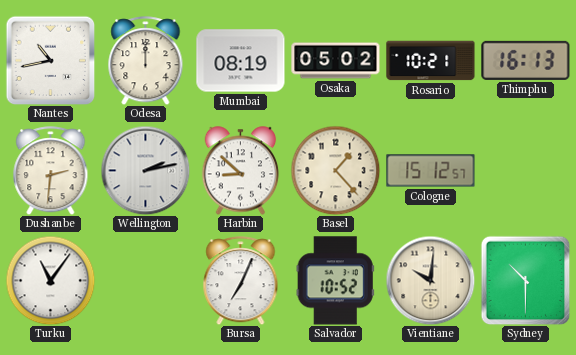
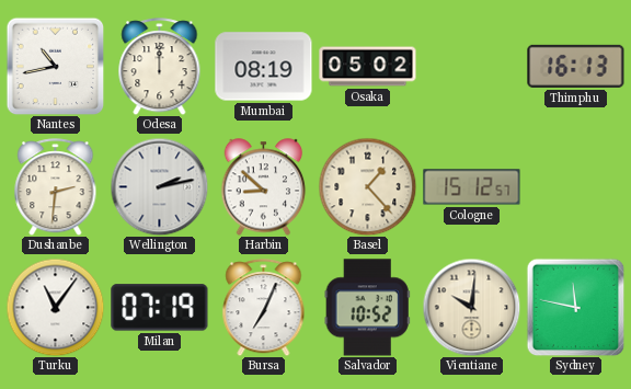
Rosario: 10:21 -> none (431, 61)
Milan: none -> 07:19 (160, 308)
Sydney: 10:30 -> 11:47 (575, 307)
